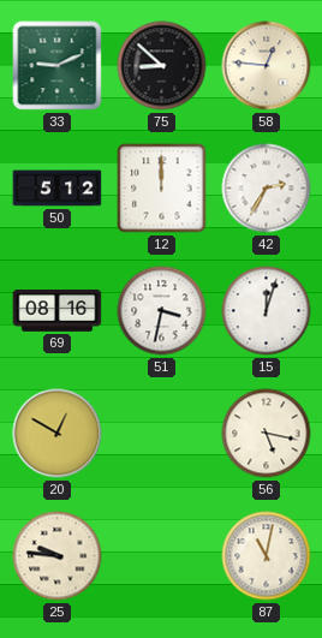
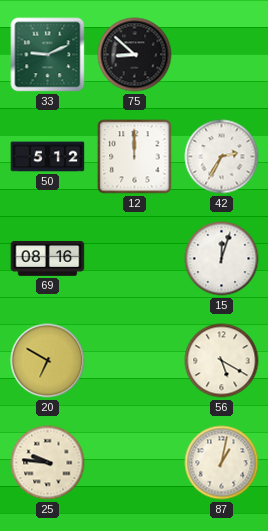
58: 12:46 -> none (267, 66)
51: 3:32 -> none (162, 311)
20: 12:50 -> 6:50 (48, 361)
56: 5:17 -> 5:20 (222, 361)
87: 11:02 -> 1:02 (222, 463)
